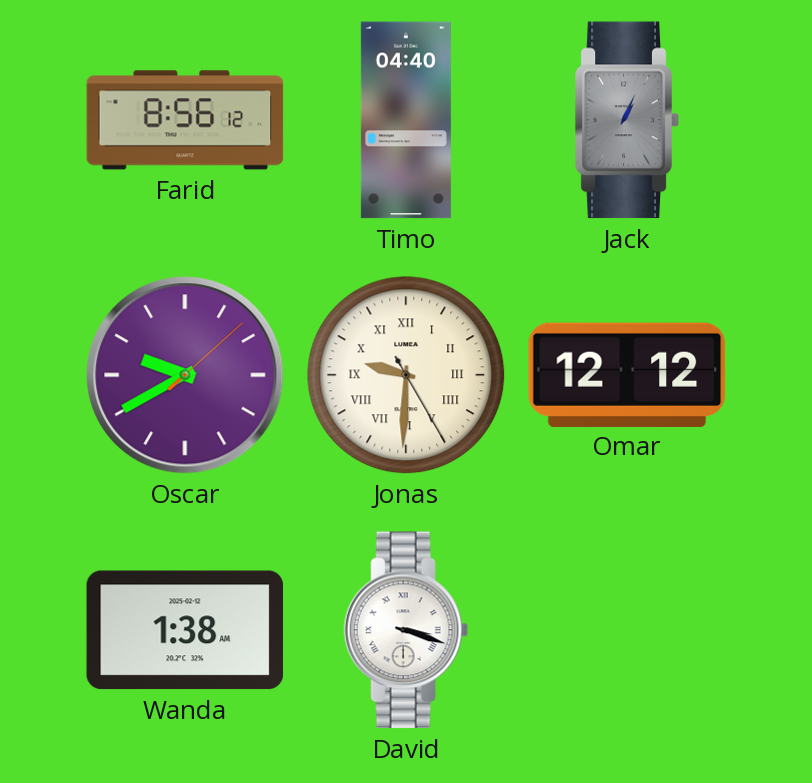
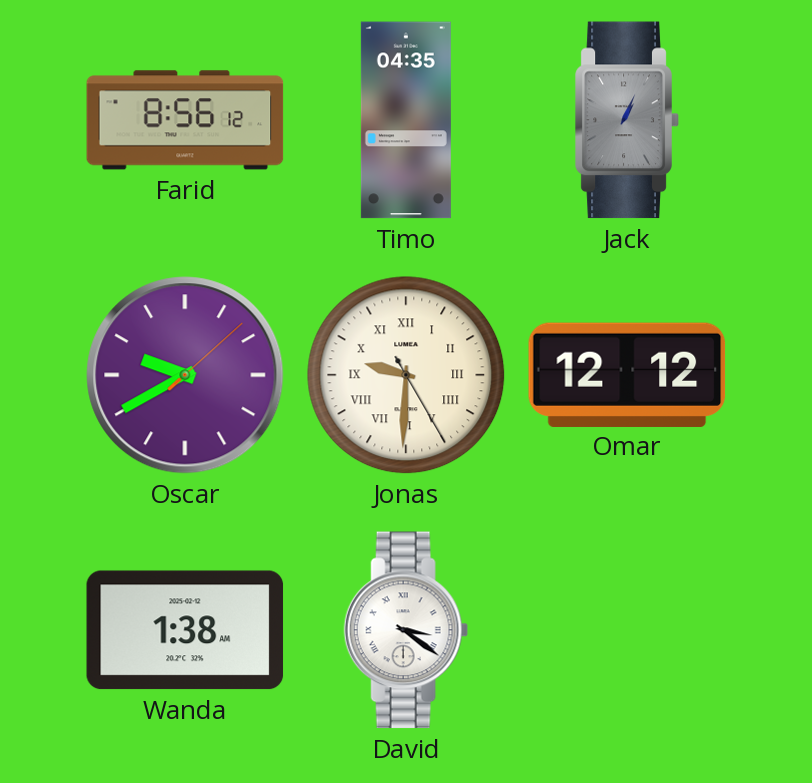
Timo: 04:40 -> 04:35 (406, 120)
David: 3:18 -> 3:21 (406, 630)
